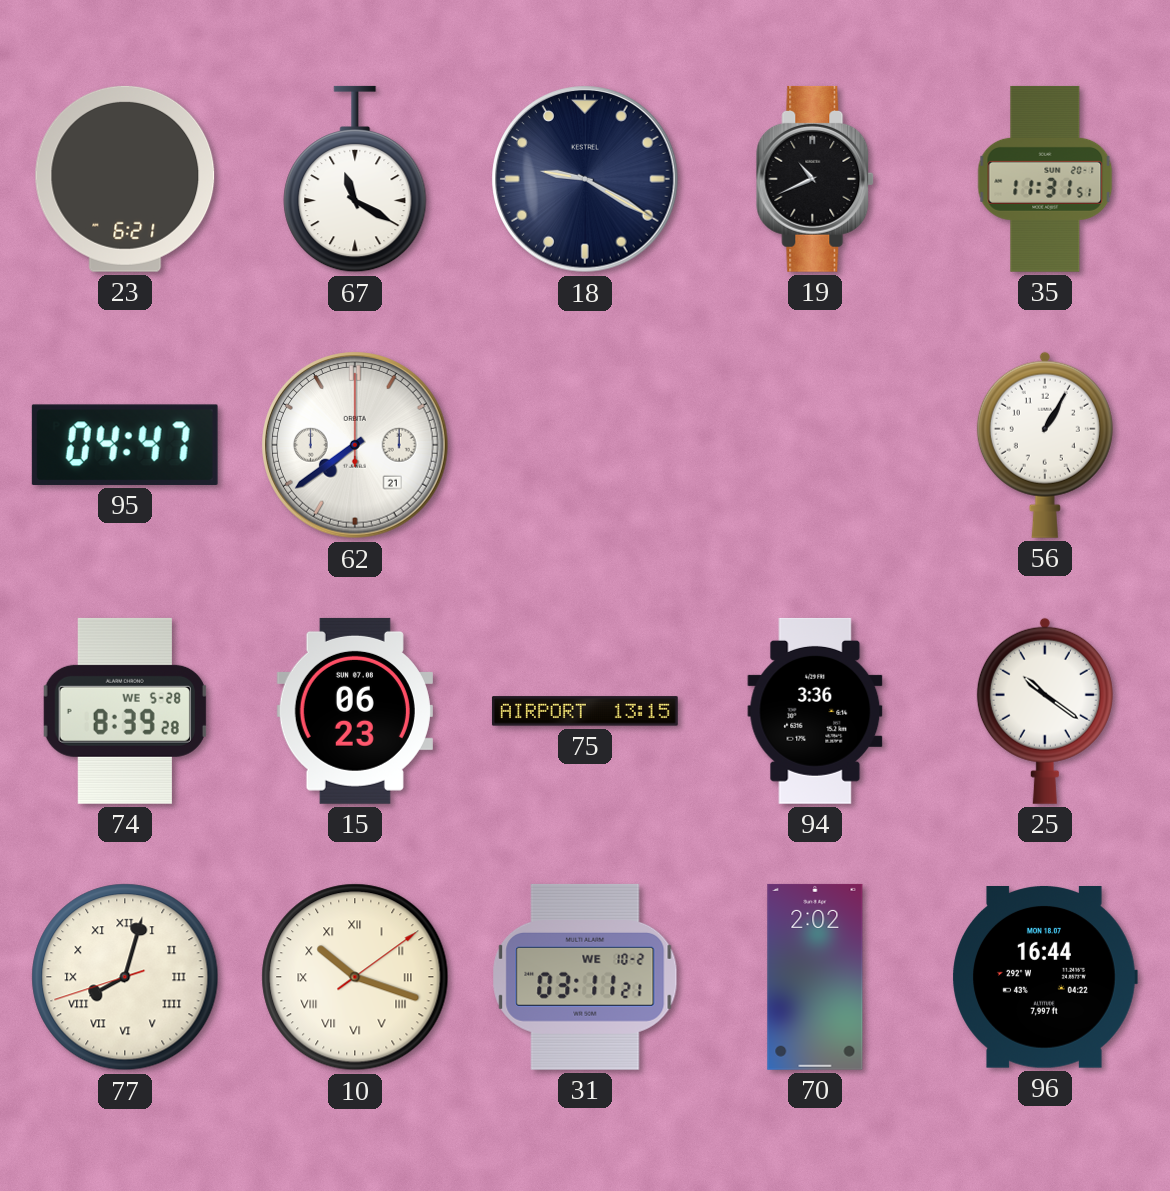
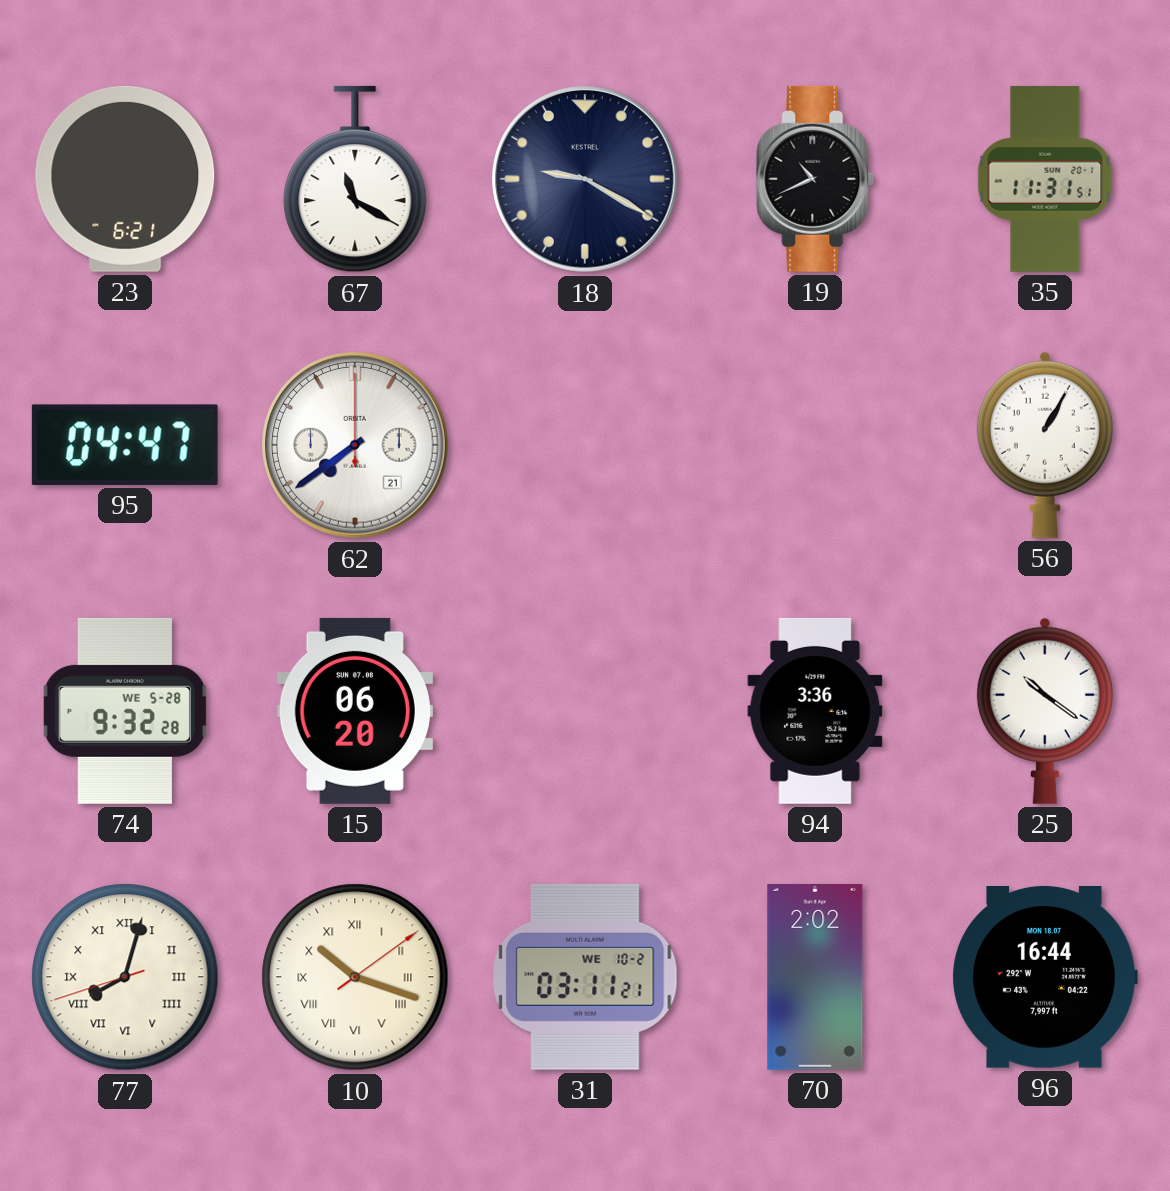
74: 8:39 -> 9:32 (125, 711)
15: 06:23 -> 06:20 (355, 711)
75: 13:15 -> none (585, 711)
